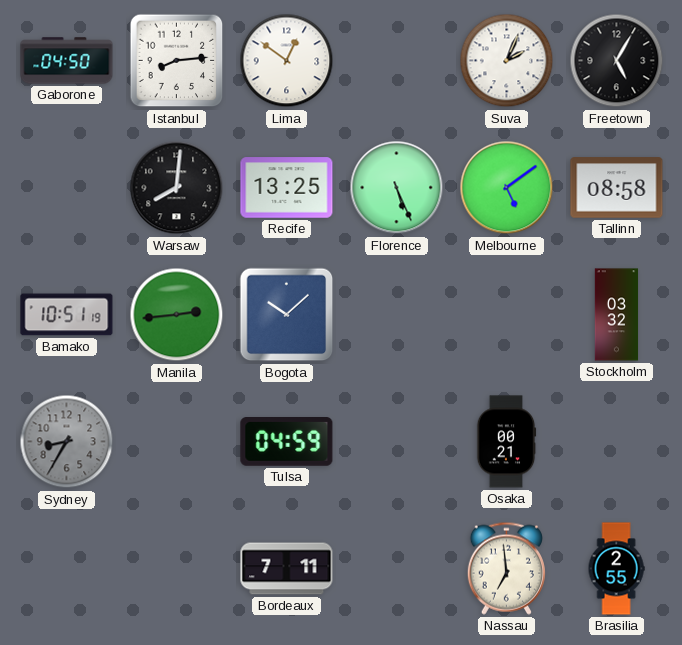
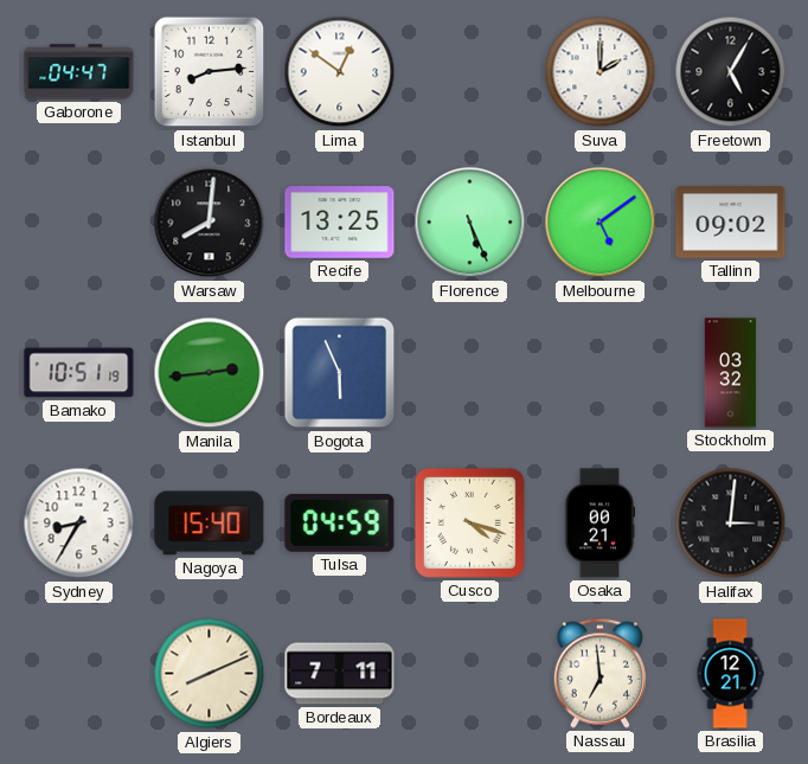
Gaborone: 04:50 -> 04:47 (79, 72)
Suva: 2:04 -> 2:00 (601, 72)
Tallinn: 08:58 -> 09:02 (731, 223)
Bogota: 10:08 -> 5:56 (340, 373)
Sydney dial: grey -> white (79, 524)
Nagoya: none -> 15:40 (210, 524)
Cusco: none -> 4:18 (469, 522)
Halifax: none -> 3:01 (731, 524)
Algiers: none -> 8:11 (210, 674)
Brasilia: 2:55 -> 12:21 (730, 674)
